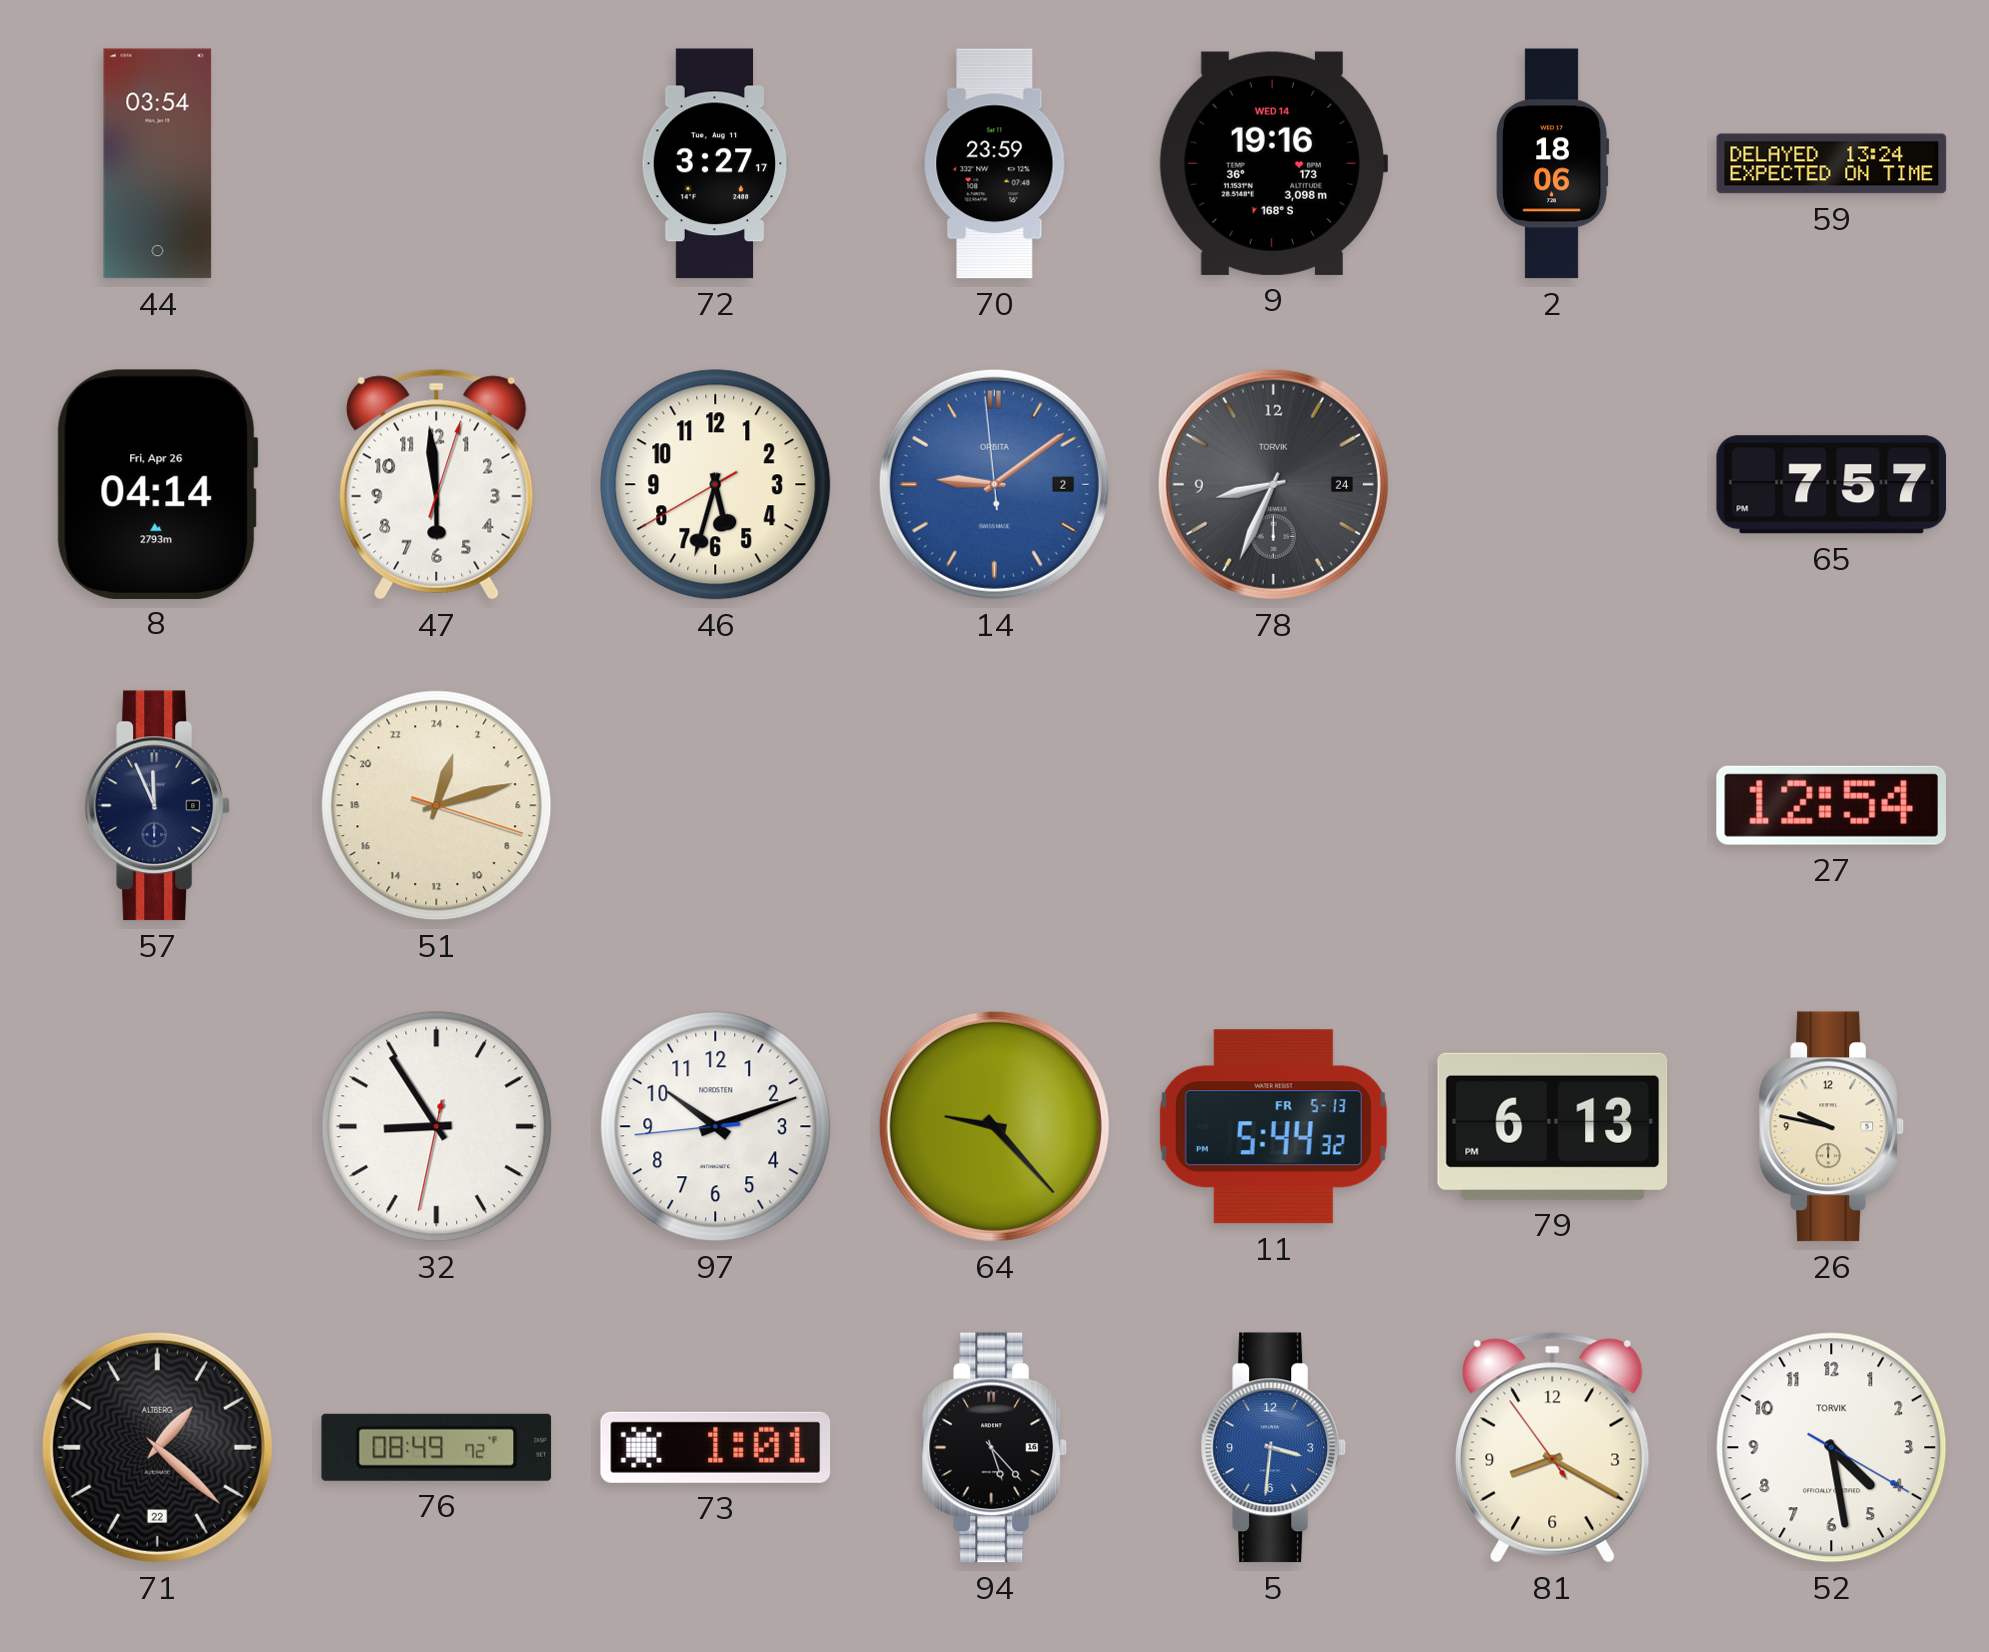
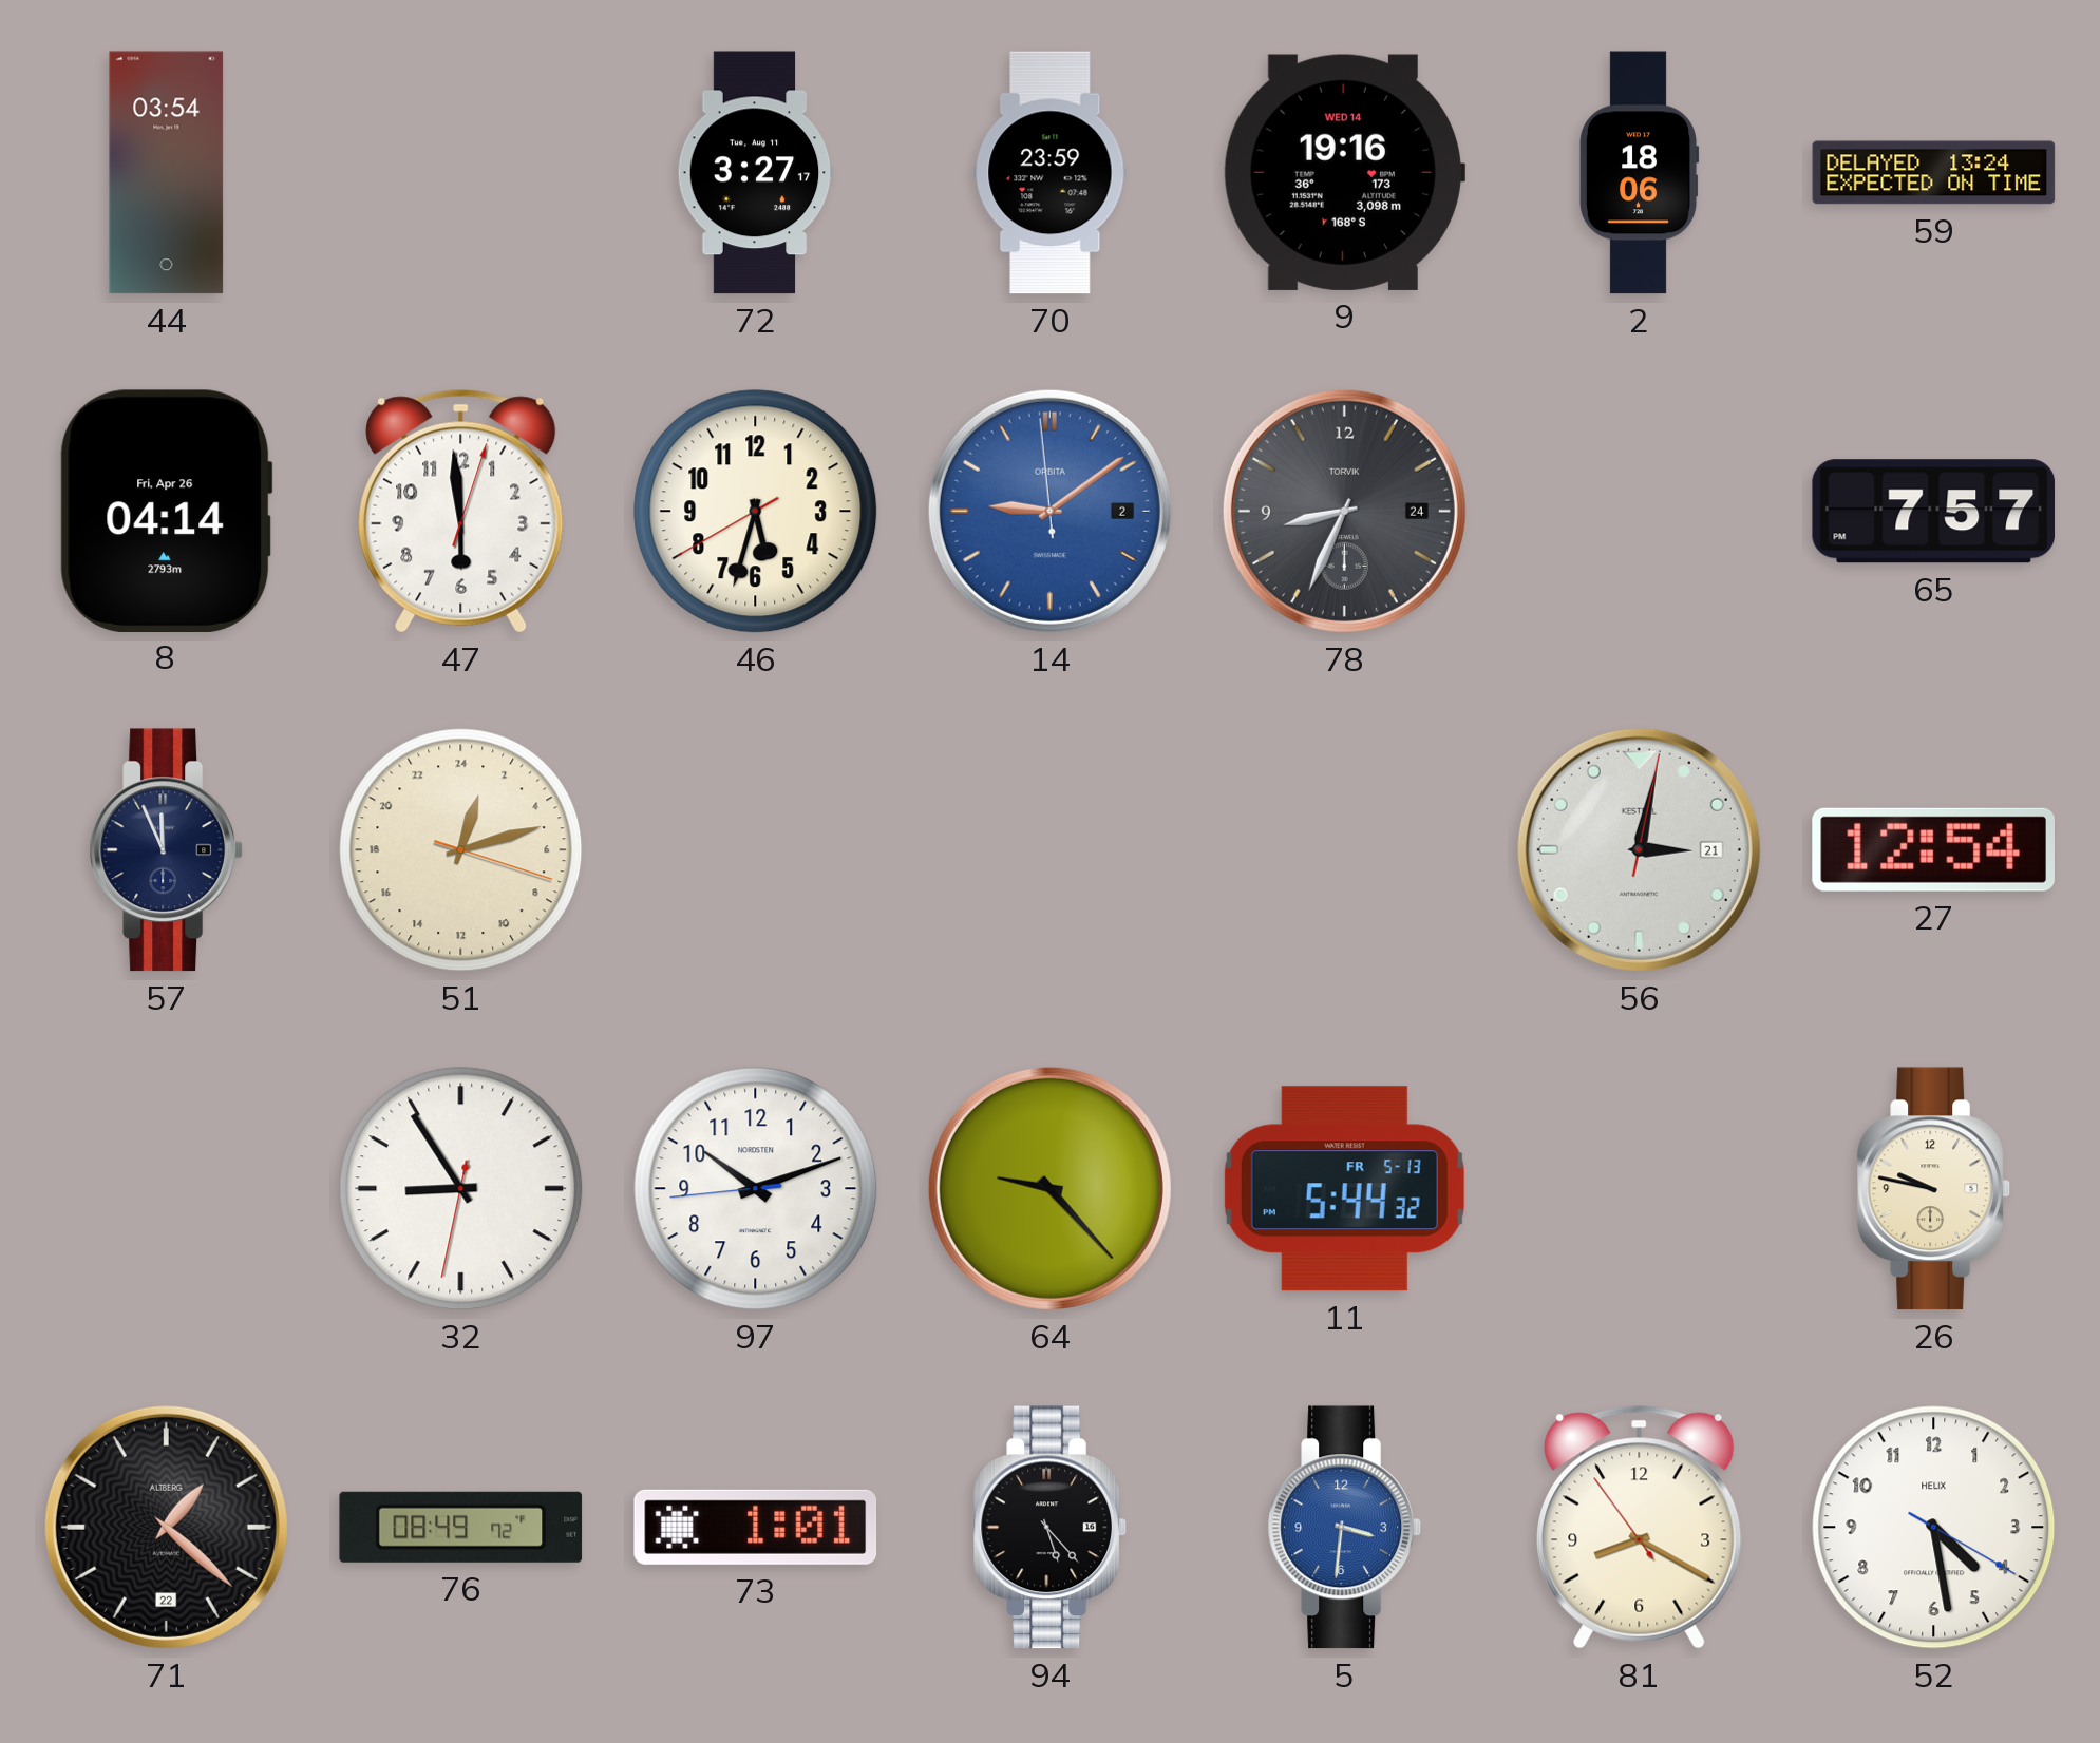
56: none -> 3:02 (1639, 849)
79: 6:13 -> none (1553, 1126)
52 brand: TORVIK -> HELIX (1934, 1528)
